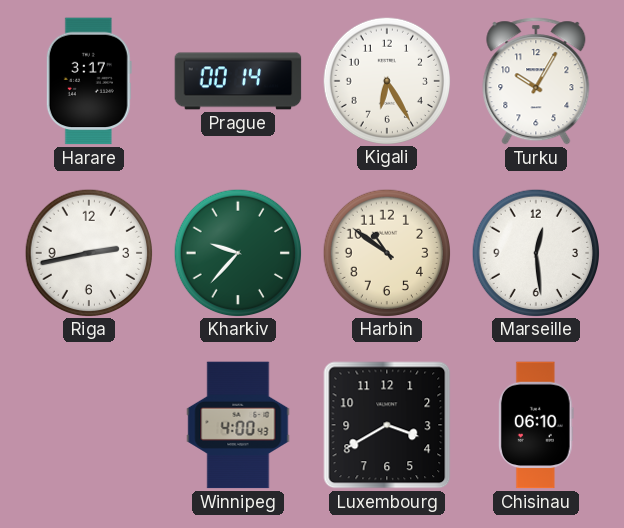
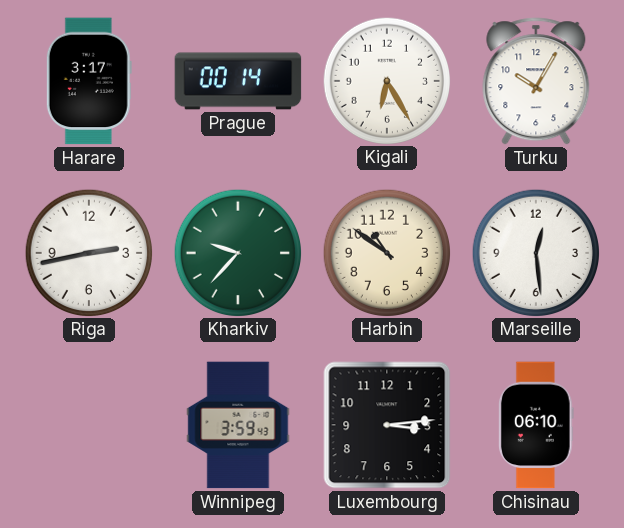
Winnipeg: 4:00 -> 3:59 (238, 425)
Luxembourg: 3:40 -> 3:14 (387, 425)
